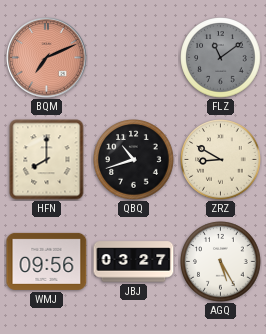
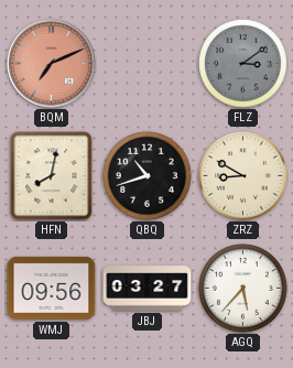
FLZ: 11:09 -> 3:09 (243, 64)
HFN: 8:00 -> 8:02 (52, 176)
AGQ: 5:25 -> 5:37 (243, 289)
